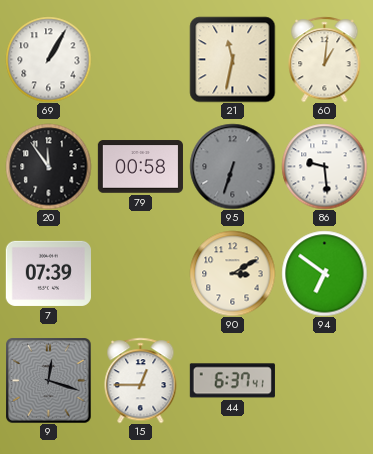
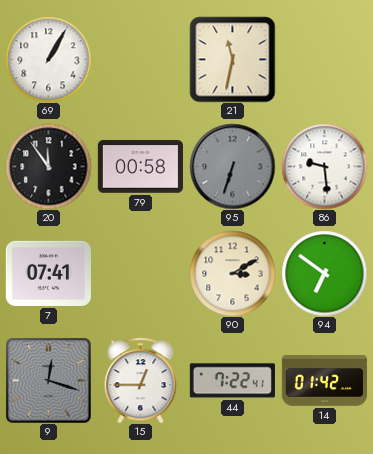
60: 1:01 -> none (325, 59)
7: 07:39 -> 07:41 (48, 273)
44: 6:37 -> 7:22 (232, 381)
14: none -> 01:42 (324, 380)
